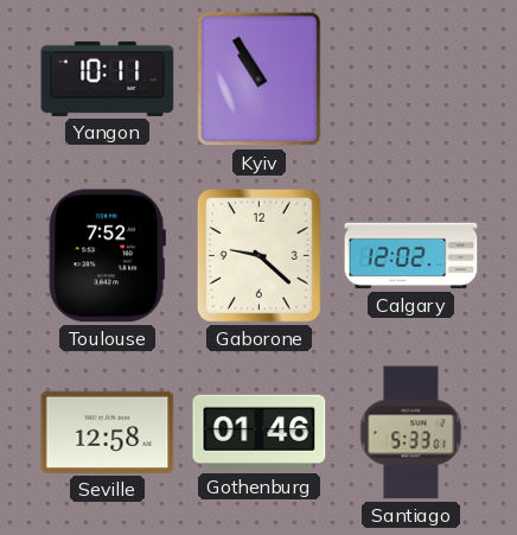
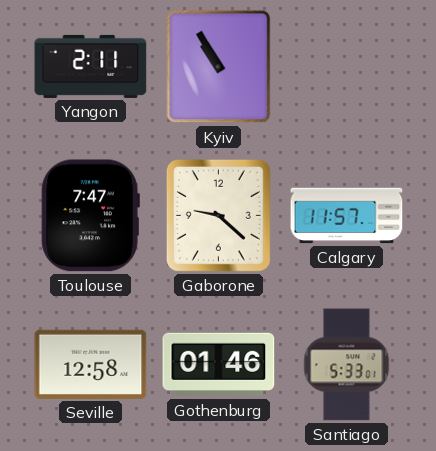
Yangon: 10:11 -> 2:11 (91, 66)
Toulouse: 7:52 -> 7:47 (90, 216)
Calgary: 12:02 -> 11:57 (347, 216)
